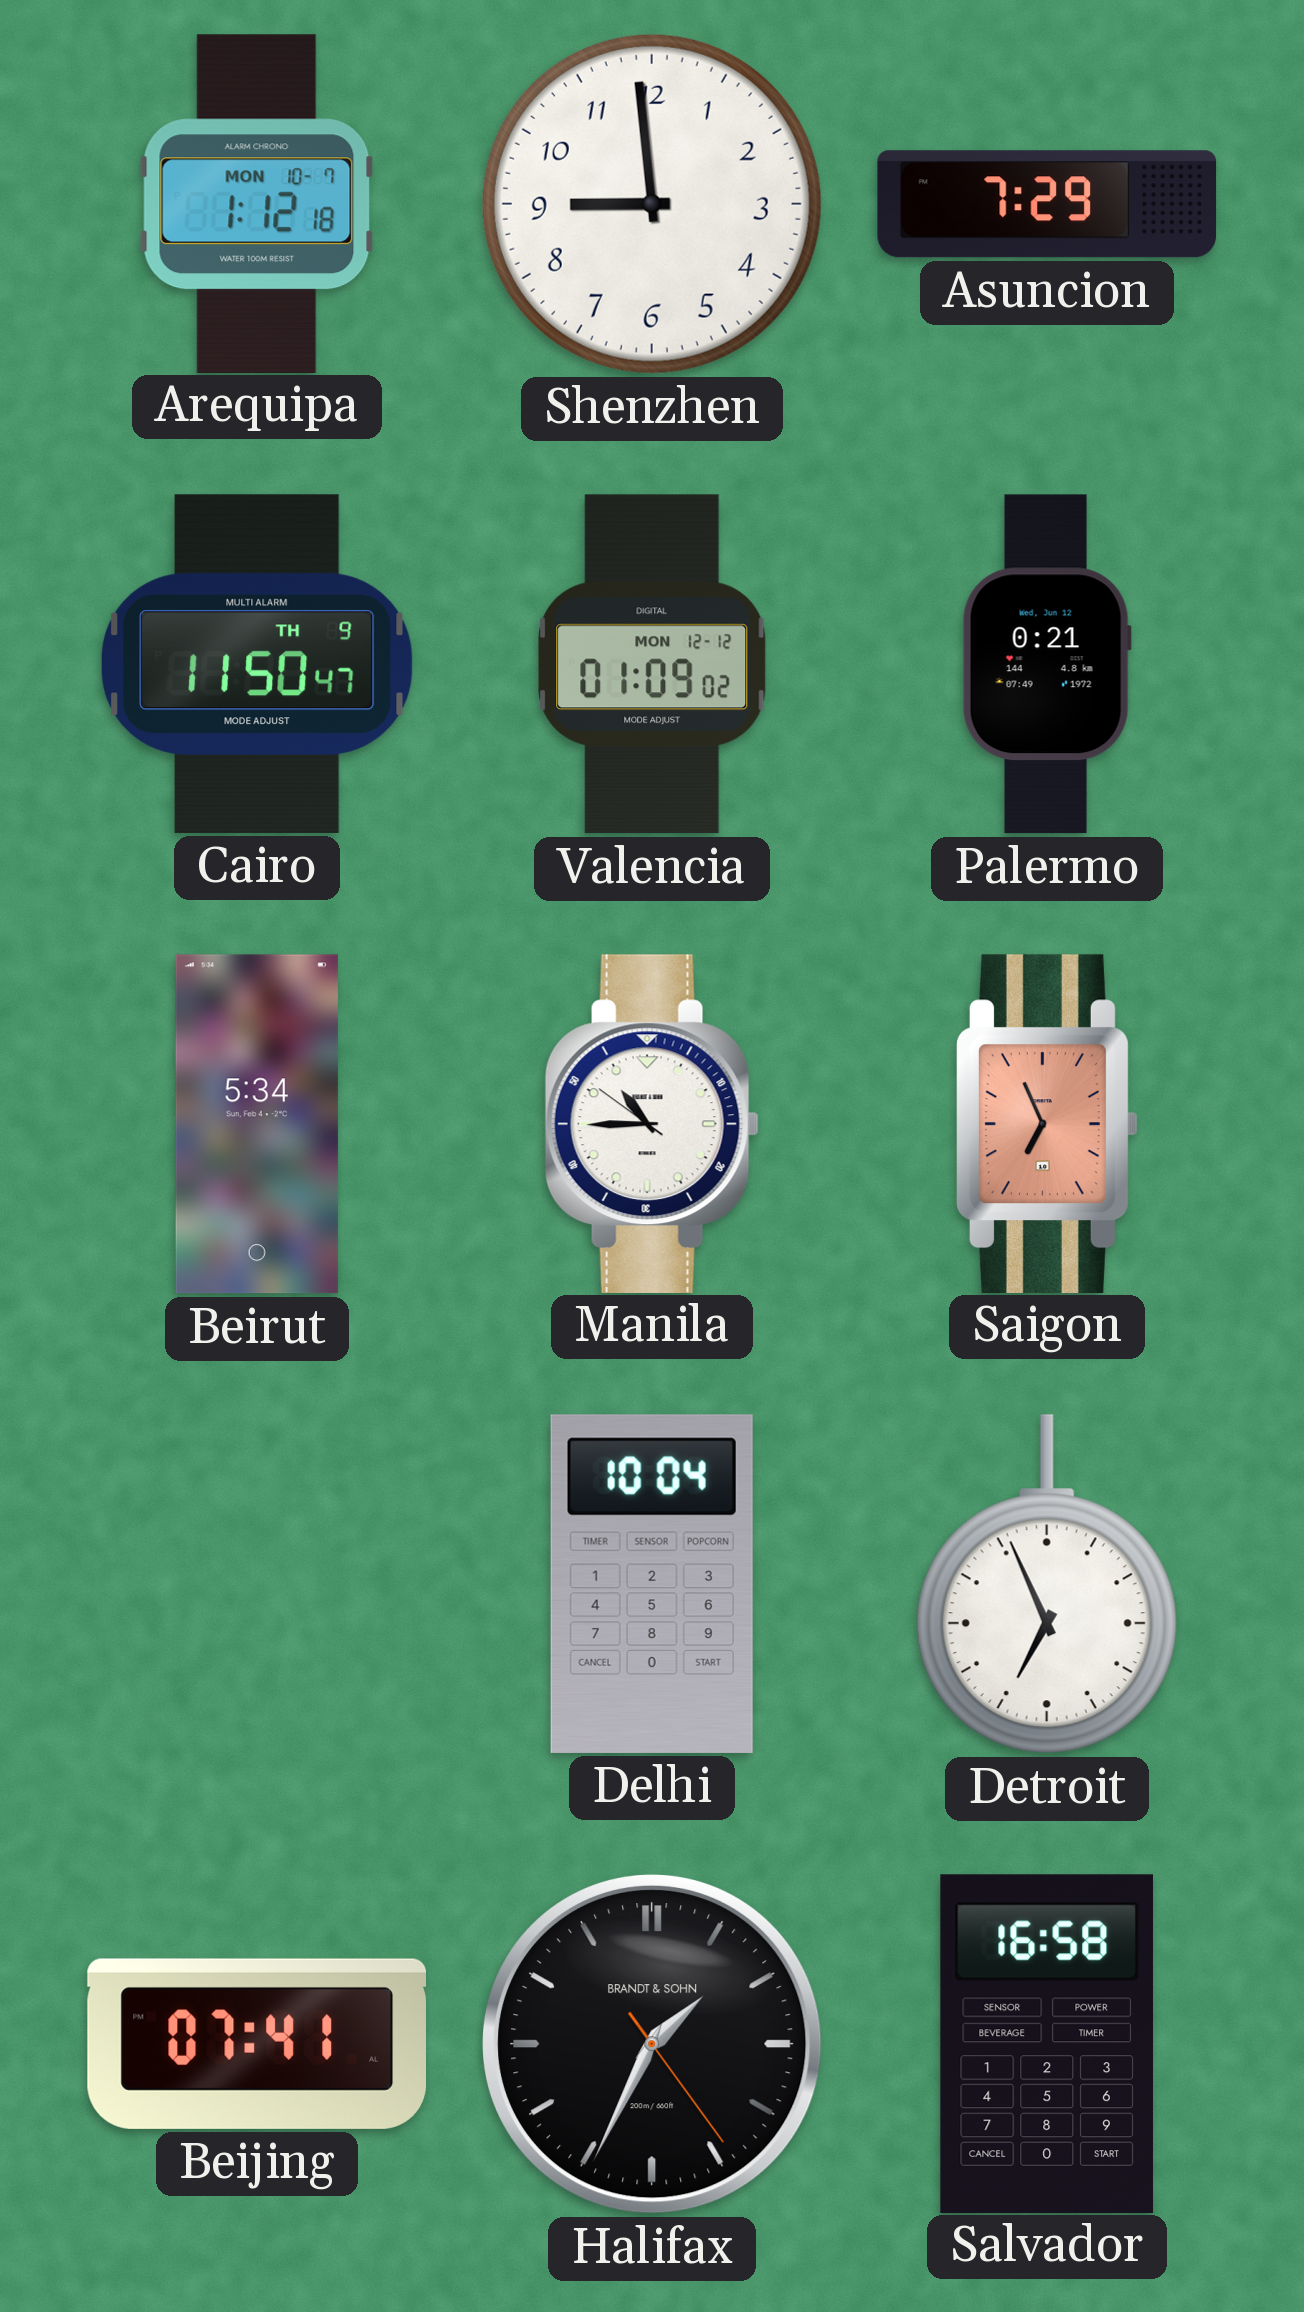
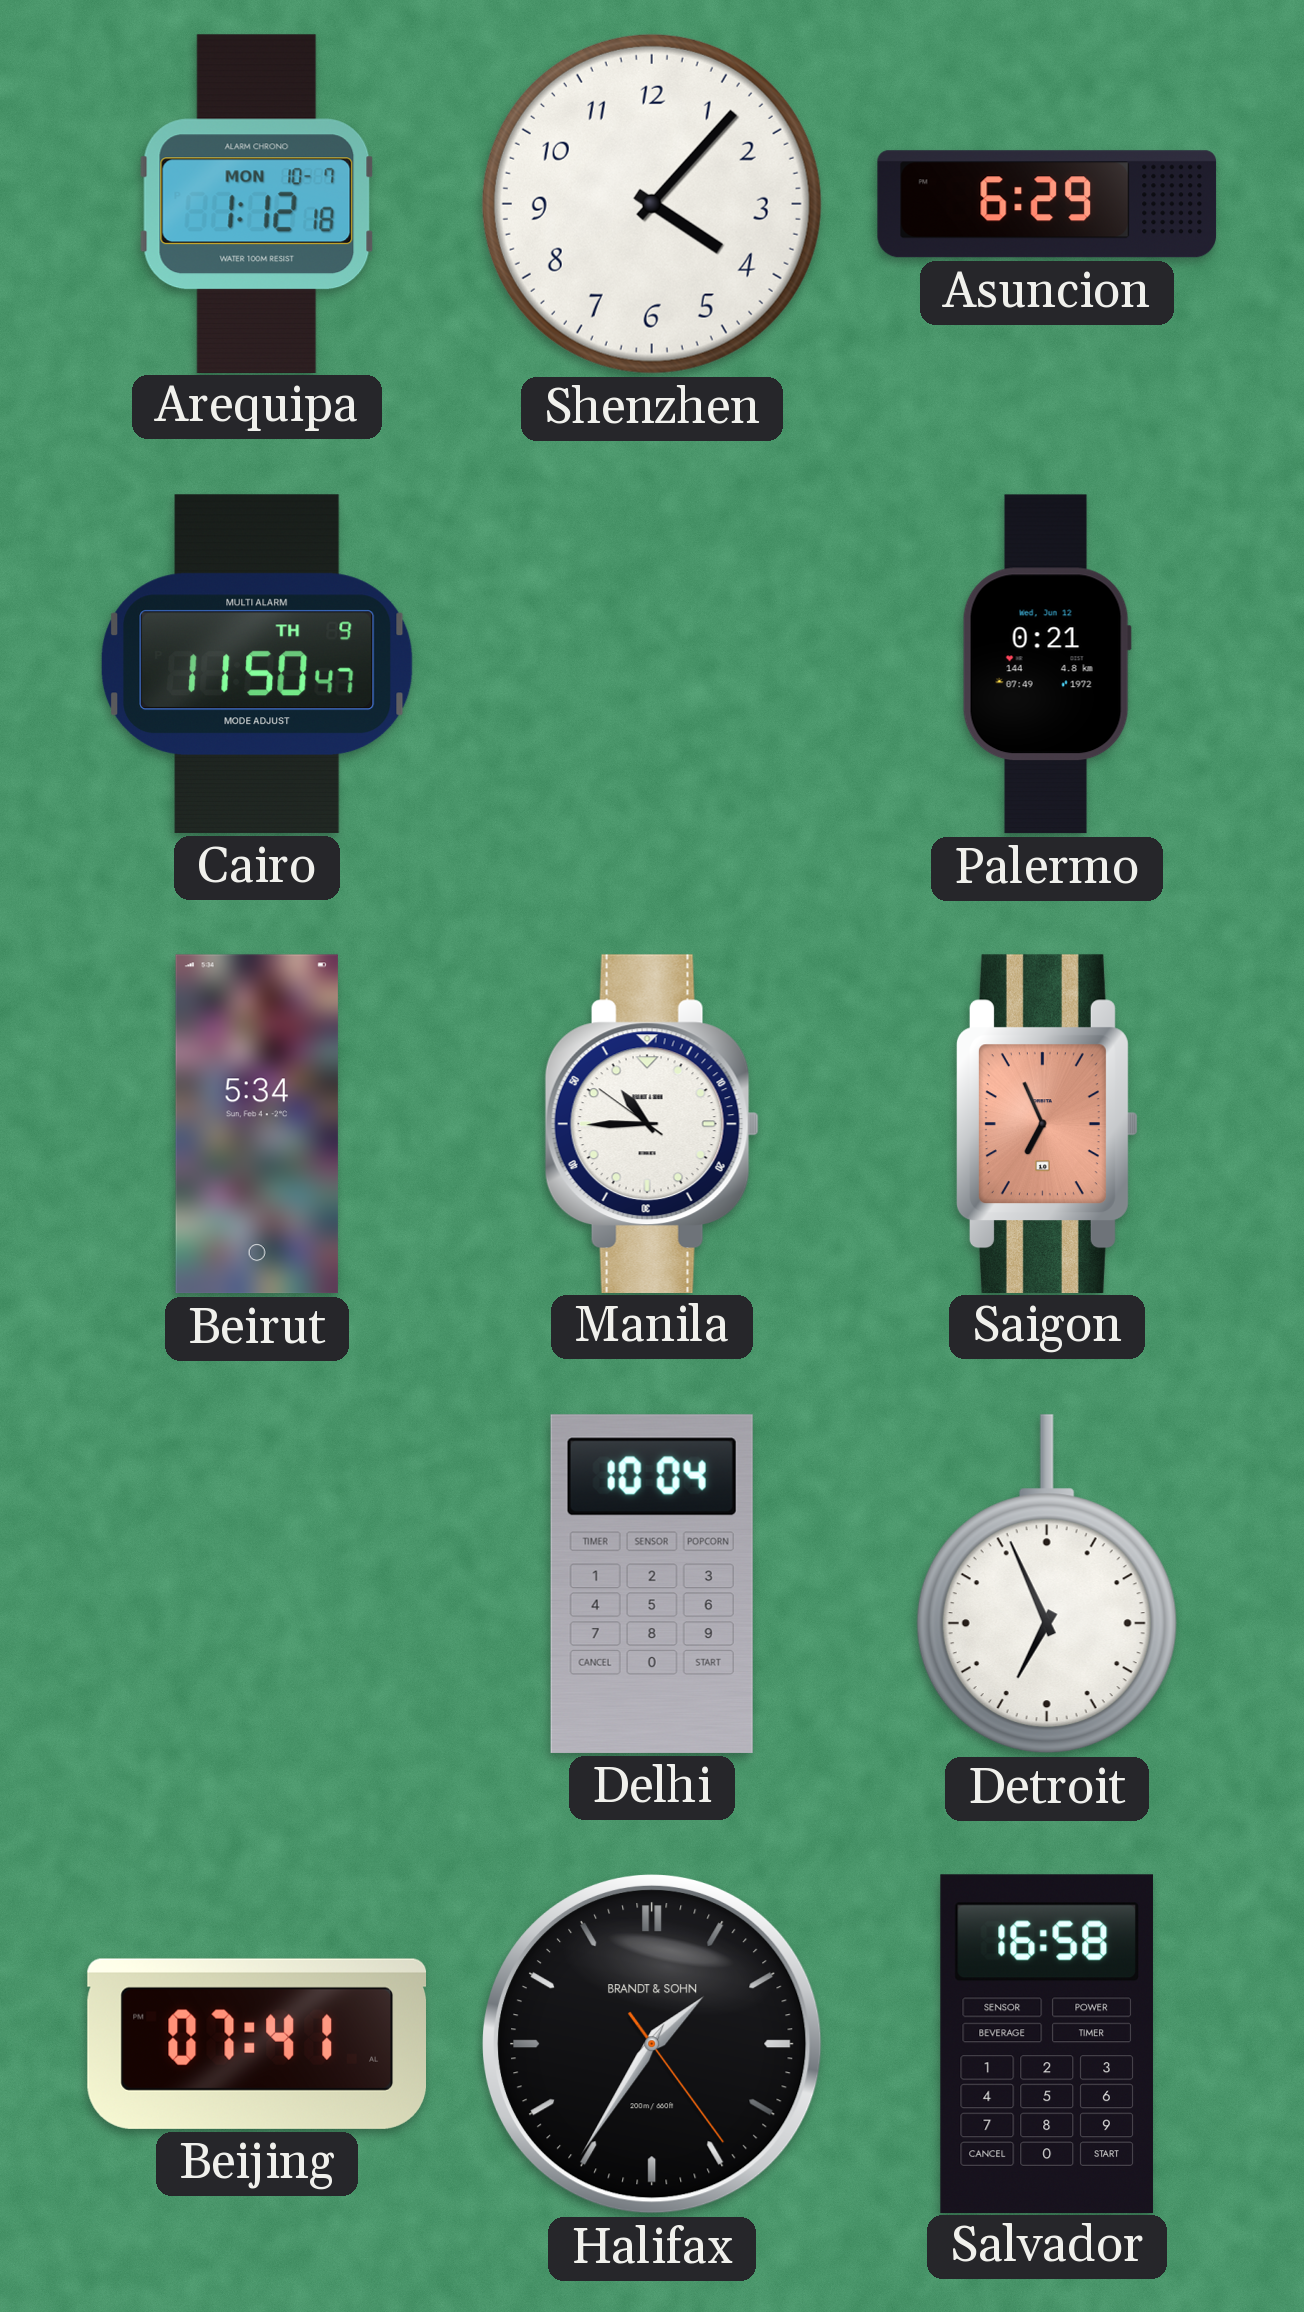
Shenzhen: 8:59 -> 4:07 (652, 204)
Asuncion: 7:29 -> 6:29 (1047, 204)
Valencia: 01:09 -> none (652, 664)
Halifax: 1:34 -> 1:35 (652, 2044)
